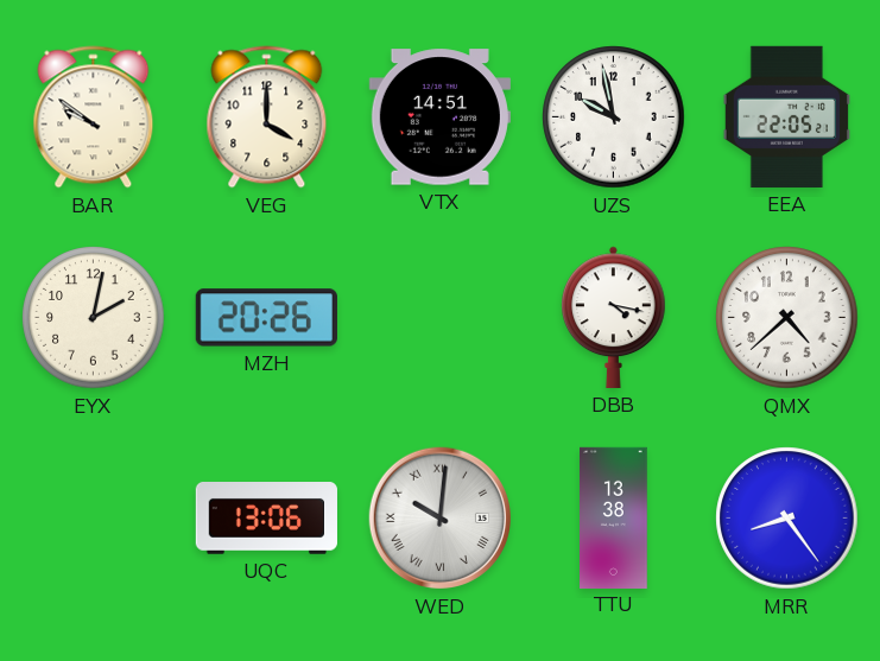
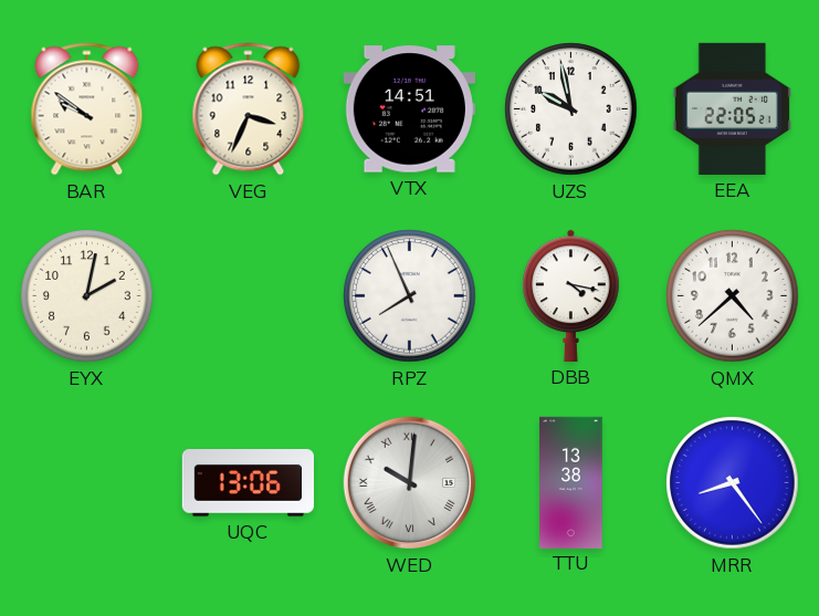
VEG: 4:00 -> 3:34 (249, 109)
MZH: 20:26 -> none (266, 318)
RPZ: none -> 7:56 (410, 296)
